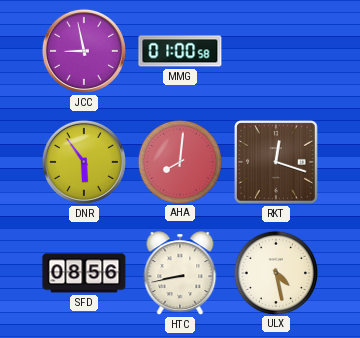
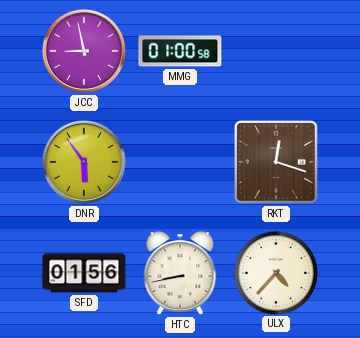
AHA: 8:01 -> none (179, 161)
SFD: 08:56 -> 01:56 (84, 273)
ULX: 4:28 -> 4:37 (275, 272)
